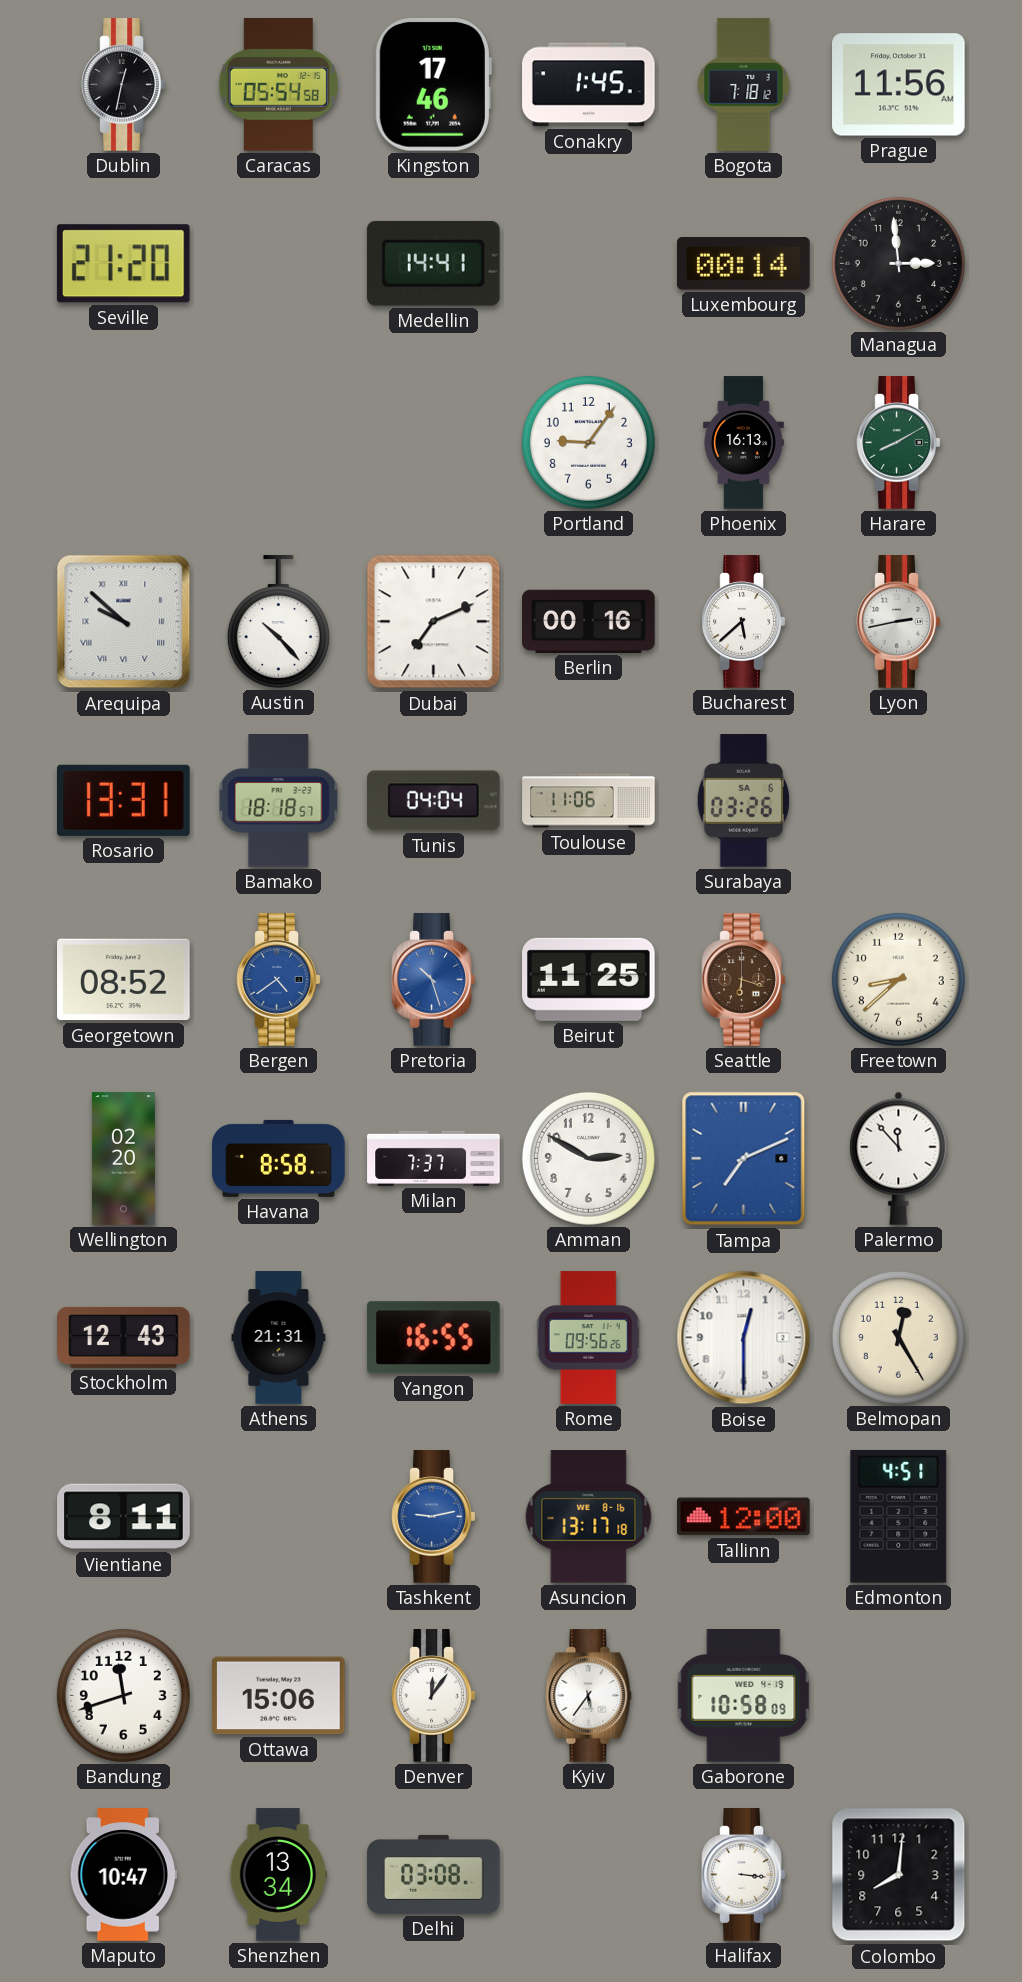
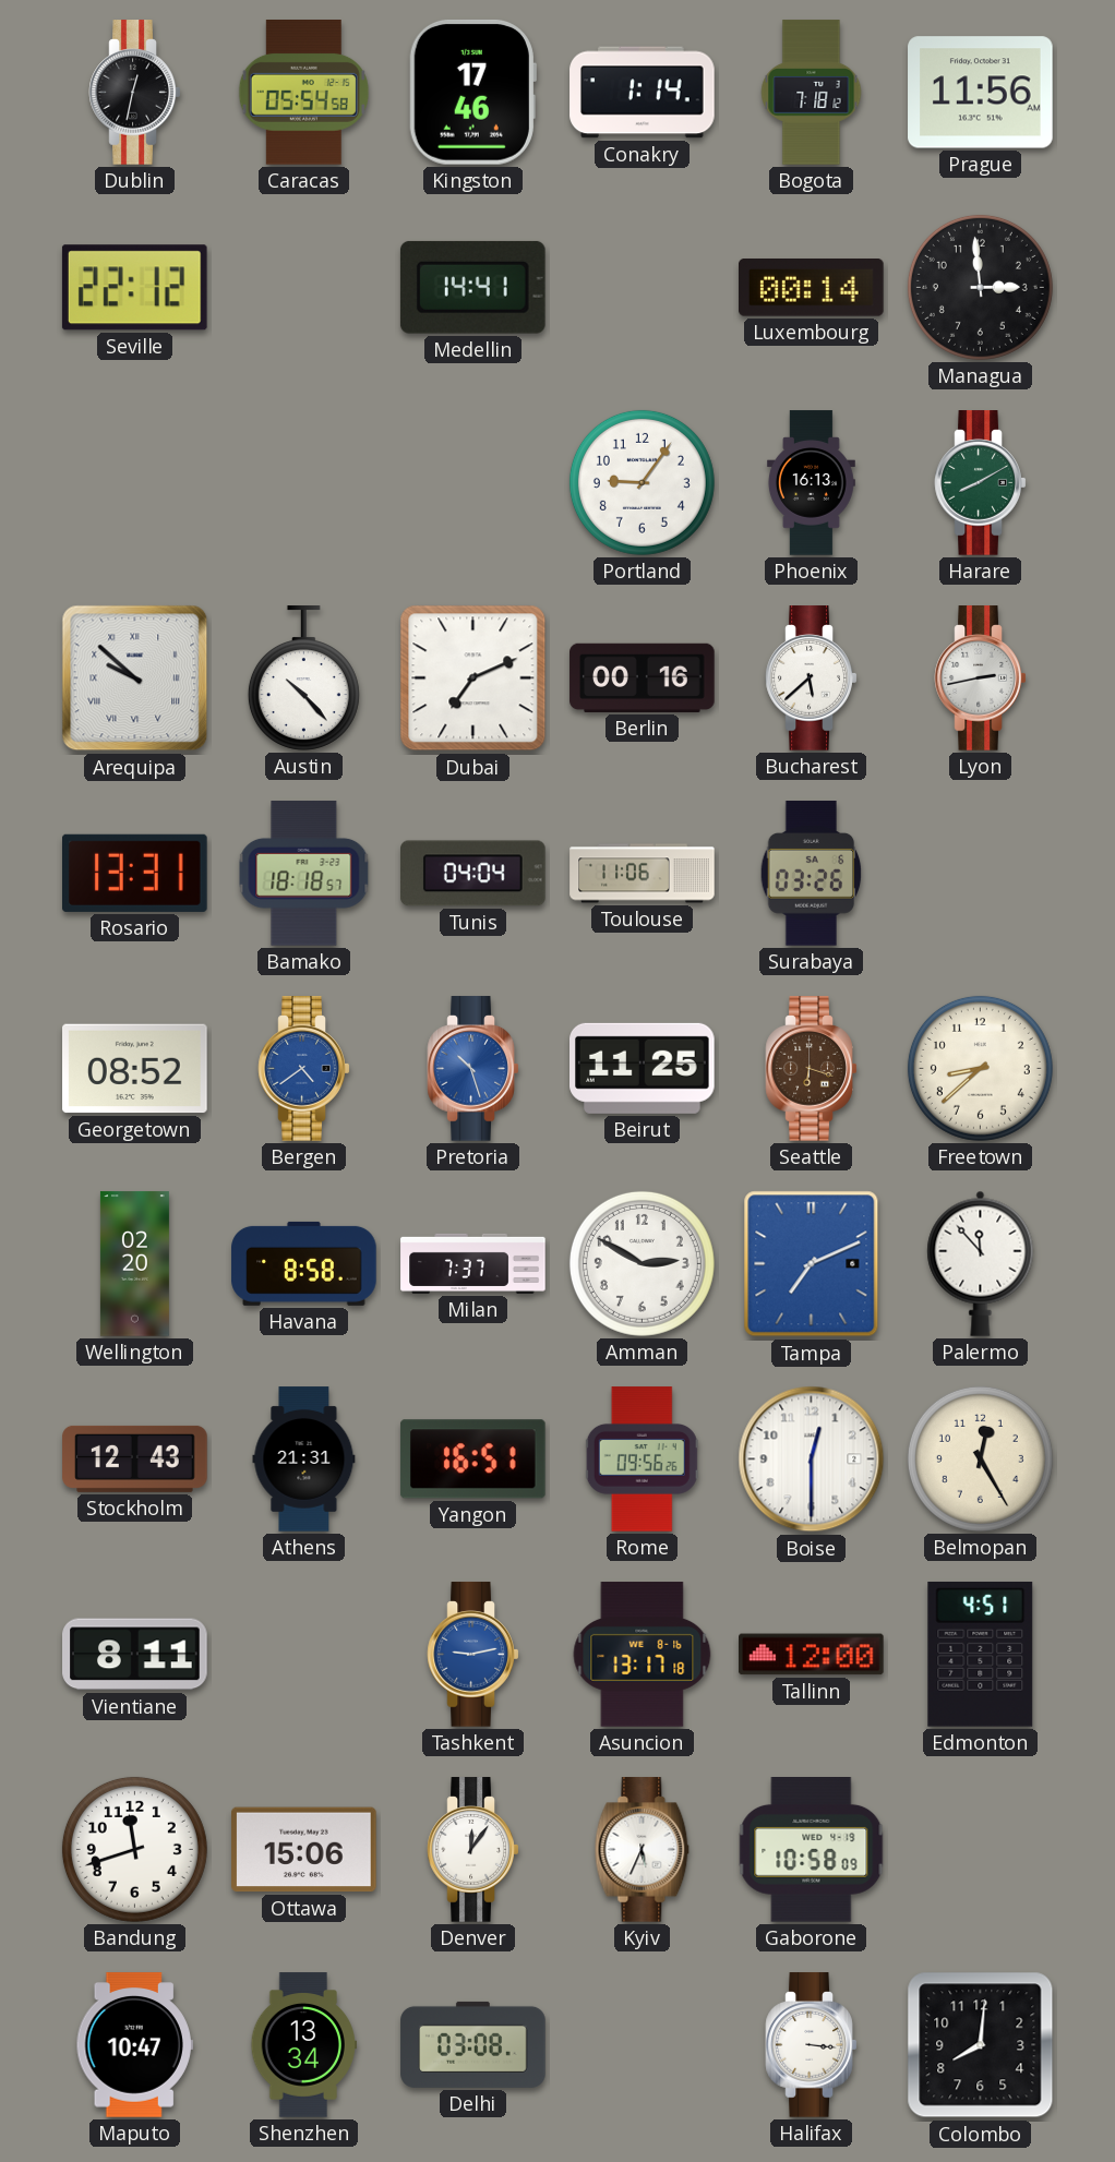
Conakry: 1:45 -> 1:14 (643, 93)
Seville: 21:20 -> 22:12 (134, 288)
Yangon: 16:55 -> 16:51 (472, 1460)
Kyiv: 5:36 -> 5:34 (643, 1850)
